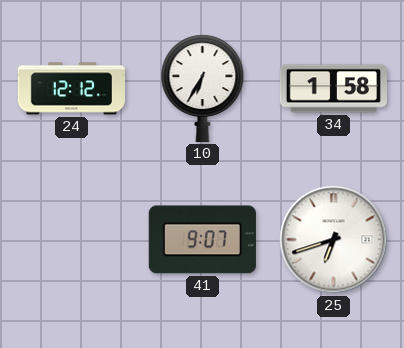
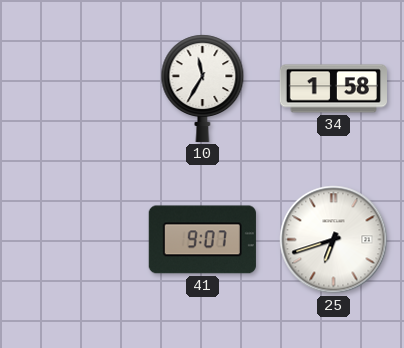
24: 12:12 -> none (71, 89)
10: 6:35 -> 11:35 (203, 88)
